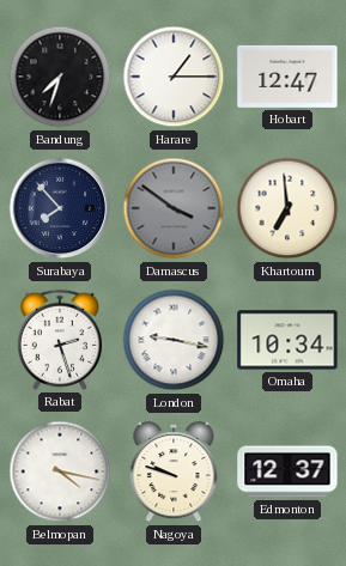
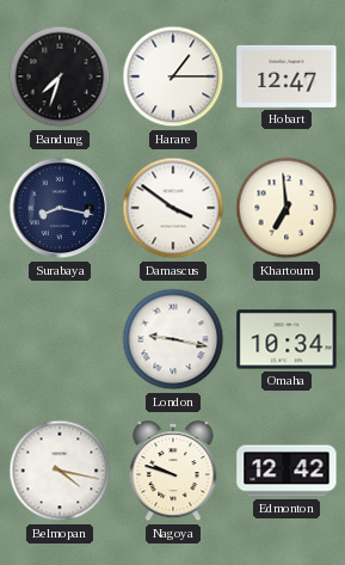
Surabaya: 7:53 -> 8:17 (60, 208)
Damascus dial: grey -> white (173, 208)
Rabat: 2:27 -> none (60, 340)
Edmonton: 12:37 -> 12:42 (287, 471)
